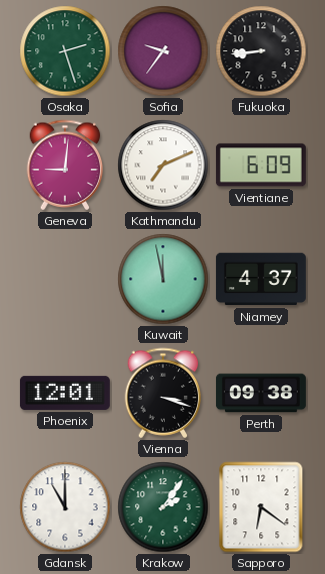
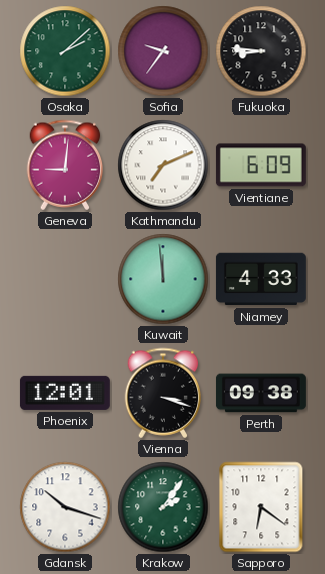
Osaka: 2:27 -> 2:08 (65, 51)
Fukuoka: 8:44 -> 8:46 (261, 51)
Kuwait: 11:58 -> 11:59 (163, 279)
Niamey: 4:37 -> 4:33 (261, 279)
Gdansk: 11:00 -> 10:18 (65, 507)
